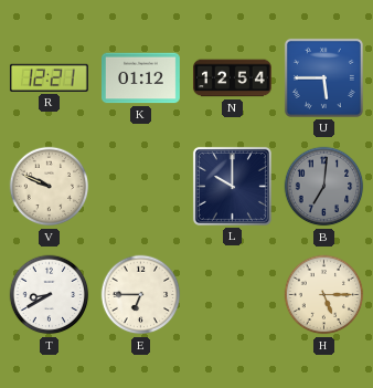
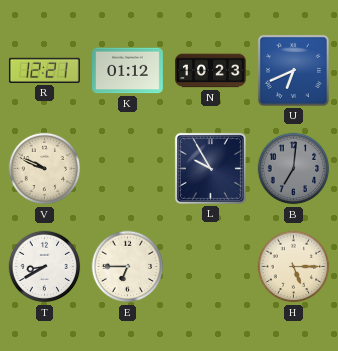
N: 12:54 -> 10:23 (211, 71)
U: 5:45 -> 6:41 (293, 70)
L: 10:00 -> 9:55 (210, 168)
